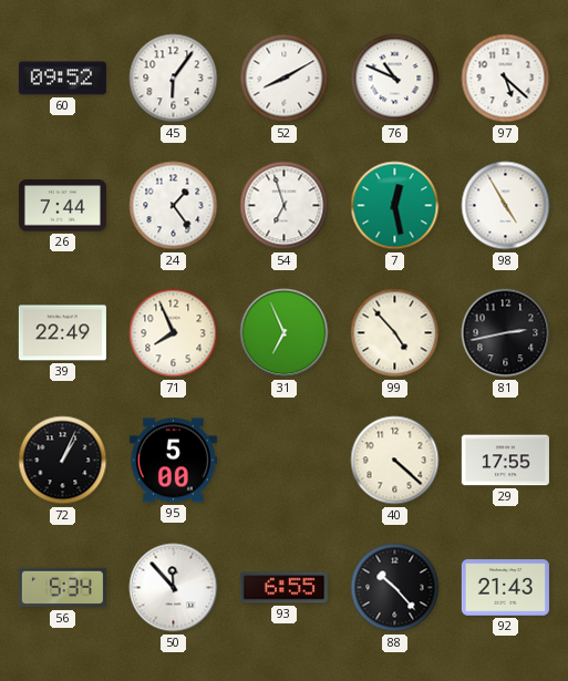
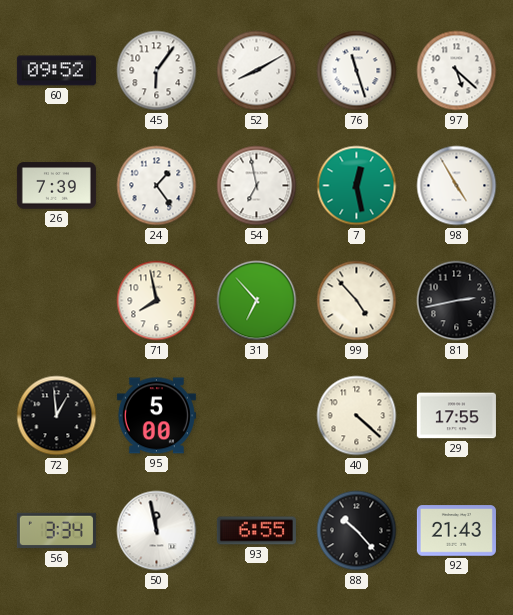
76: 10:49 -> 11:27 (357, 71)
26: 7:44 -> 7:39 (56, 186)
54: 6:57 -> 6:58 (257, 186)
39: 22:49 -> none (62, 333)
71: 7:56 -> 7:58 (157, 301)
31: 6:56 -> 6:53 (257, 301)
72: 1:04 -> 12:59 (57, 416)
56: 5:34 -> 3:34 (56, 531)
50: 11:53 -> 11:58 (157, 531)
